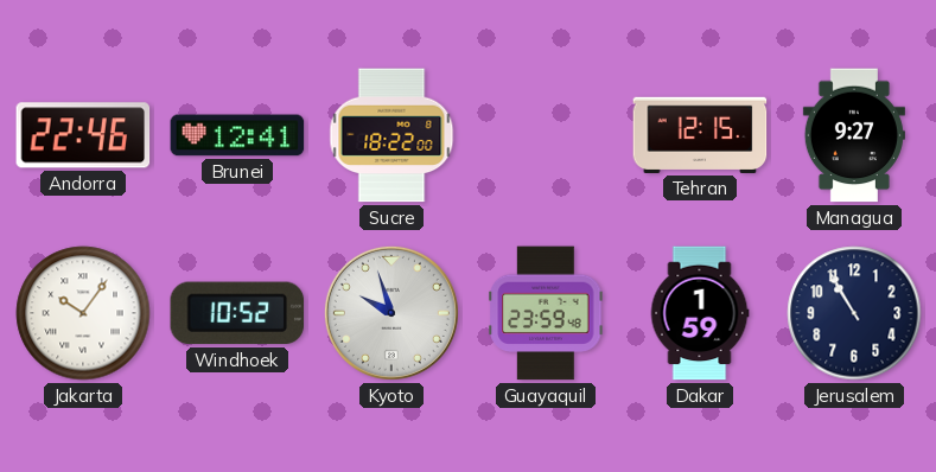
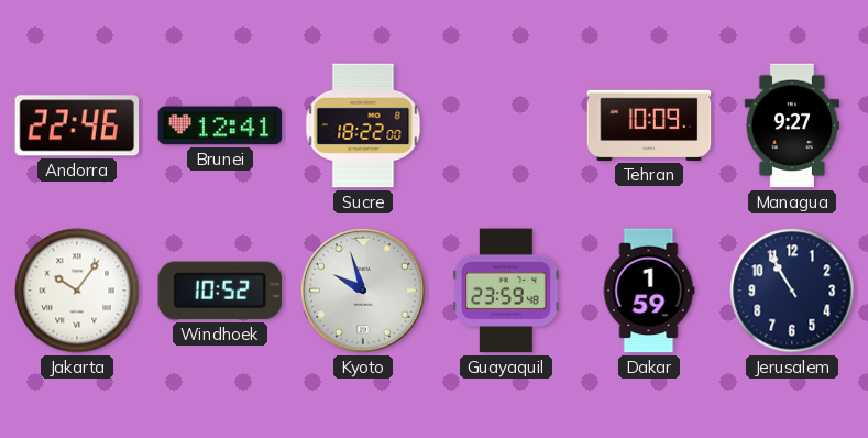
Tehran: 12:15 -> 10:09 (649, 125)
